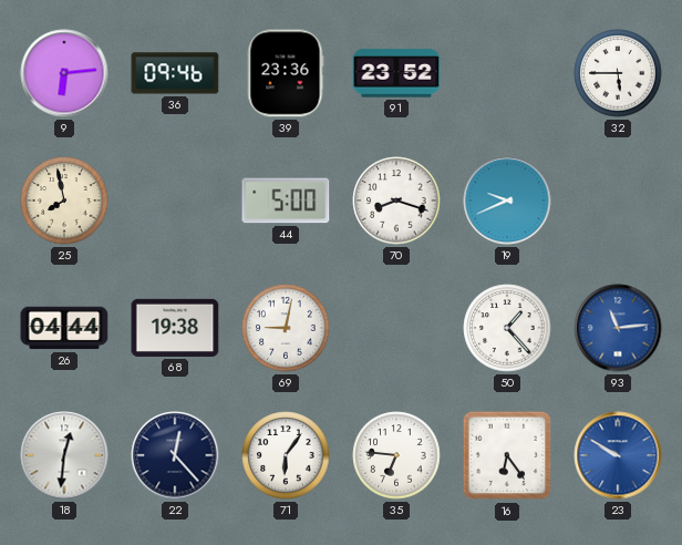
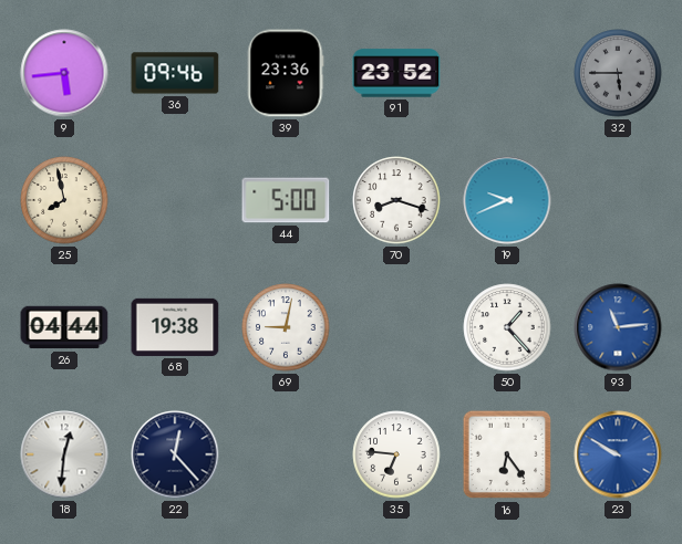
9: 6:14 -> 5:44 (64, 73)
32 dial: white -> grey (618, 73)
71: 6:06 -> none (286, 455)
